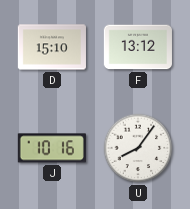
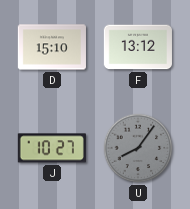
J: 10:16 -> 10:27 (52, 148)
U dial: white -> grey (138, 148)
